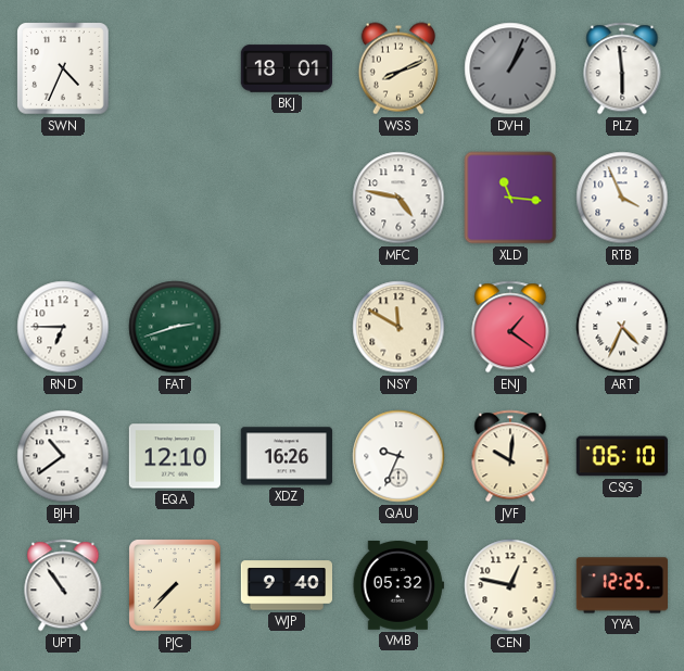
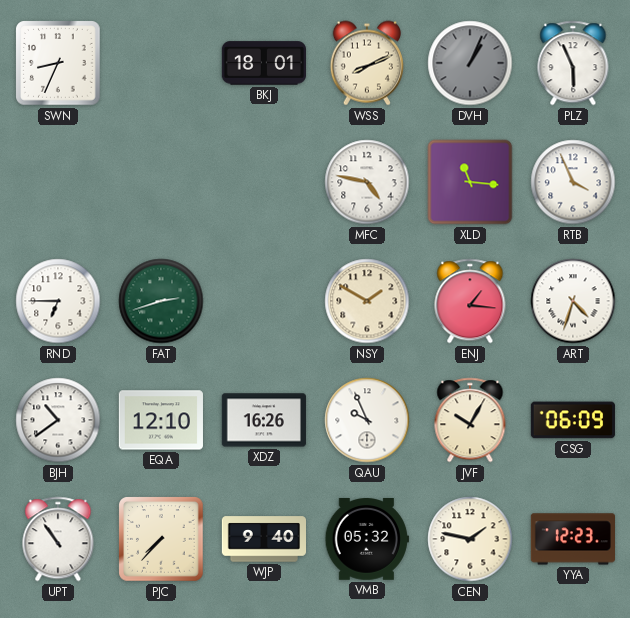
SWN: 4:34 -> 8:34 (58, 63)
PLZ: 5:59 -> 5:56 (573, 63)
NSY: 11:50 -> 1:50 (367, 301)
ENJ: 1:21 -> 1:16 (470, 301)
ART: 4:34 -> 4:33 (573, 301)
QAU: 9:34 -> 9:56 (367, 420)
JVF: 10:01 -> 10:05 (470, 420)
CSG: 06:10 -> 06:09 (573, 420)
CEN: 12:47 -> 1:47 (470, 539)
YYA: 12:25 -> 12:23 (572, 539)
